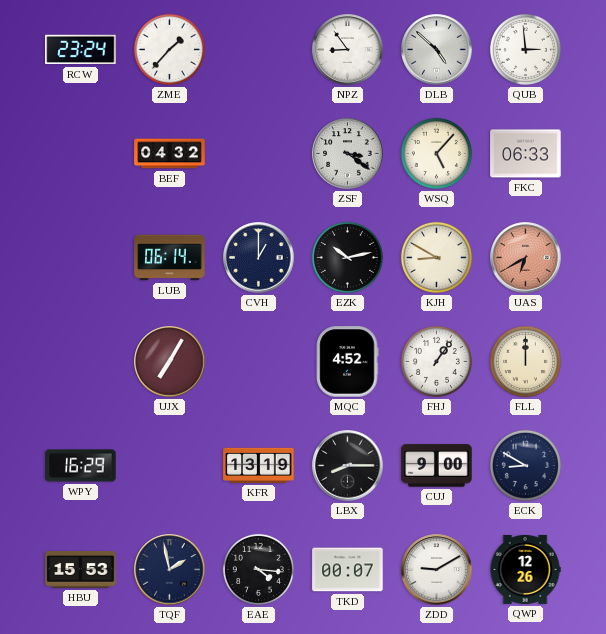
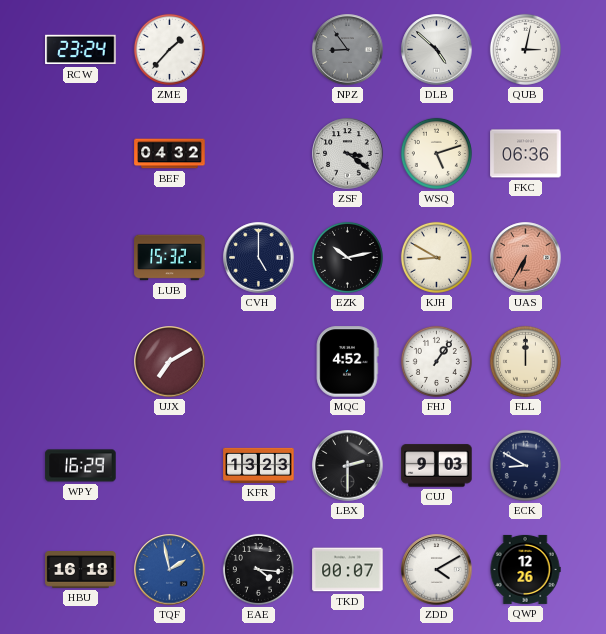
NPZ dial: white -> grey (348, 50)
QUB: 2:59 -> 3:02 (525, 49)
WSQ: 5:07 -> 5:12 (436, 153)
FKC: 06:33 -> 06:36 (526, 154)
LUB: 06:14 -> 15:32 (170, 258)
CVH: 1:00 -> 5:00 (259, 258)
UAS: 6:40 -> 6:35 (526, 258)
UJX: 7:05 -> 7:10 (170, 362)
KFR: 13:19 -> 13:23 (259, 465)
LBX: 8:15 -> 2:30 (348, 466)
CUJ: 9:00 -> 9:03 (437, 466)
HBU: 15:53 -> 16:18 (81, 570)
TQF dial: navy -> blue (170, 570)
ZDD: 9:10 -> 4:10 (437, 570)
